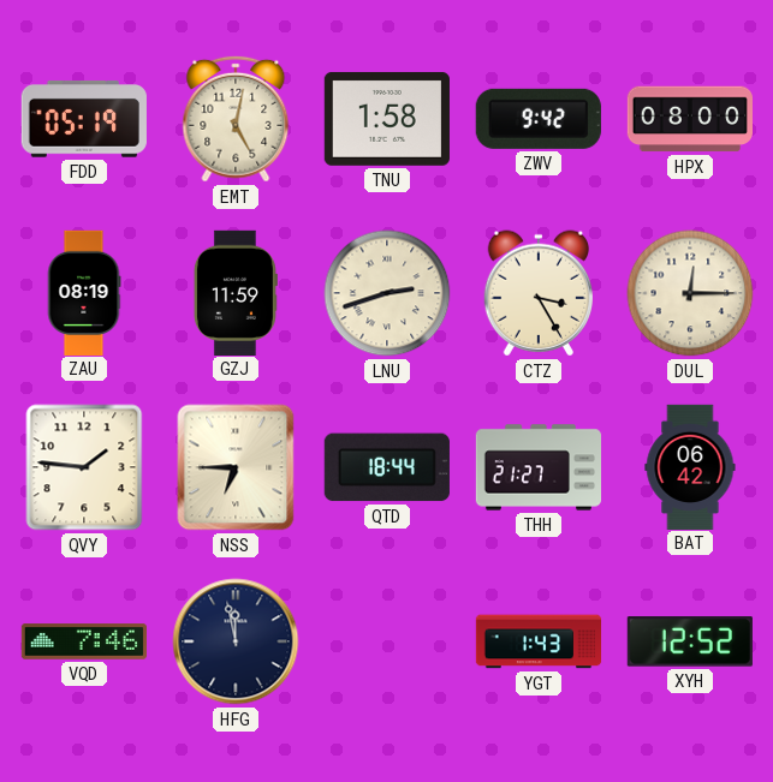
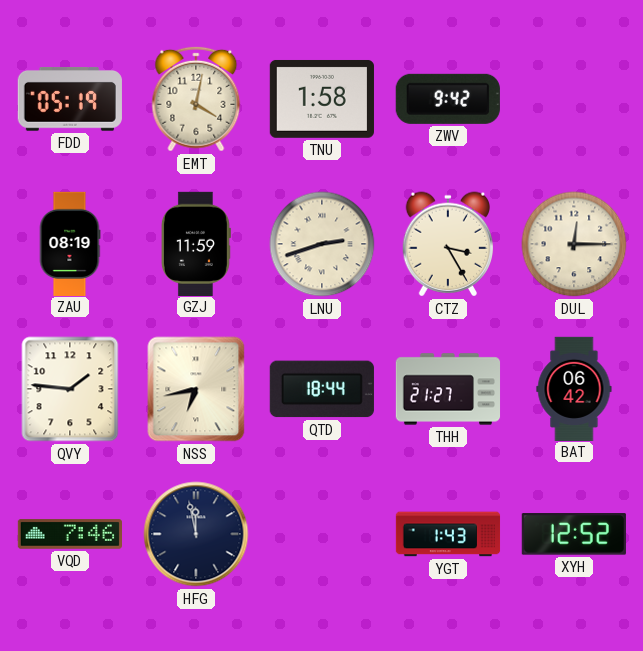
EMT: 5:02 -> 4:02 (196, 99)
HPX: 08:00 -> none (689, 119)
NSS: 6:45 -> 6:43 (196, 389)
